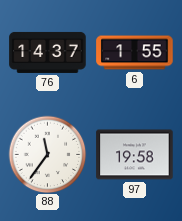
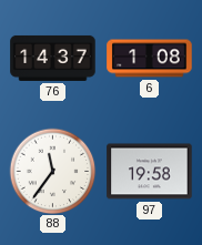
6: 1:55 -> 1:08 (150, 59)
